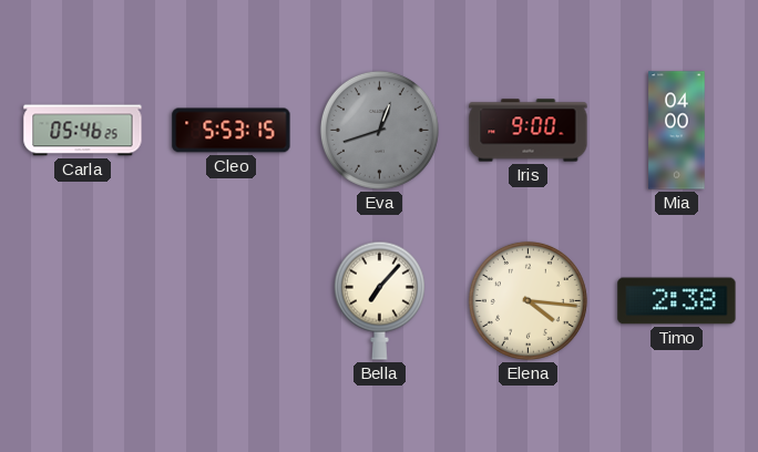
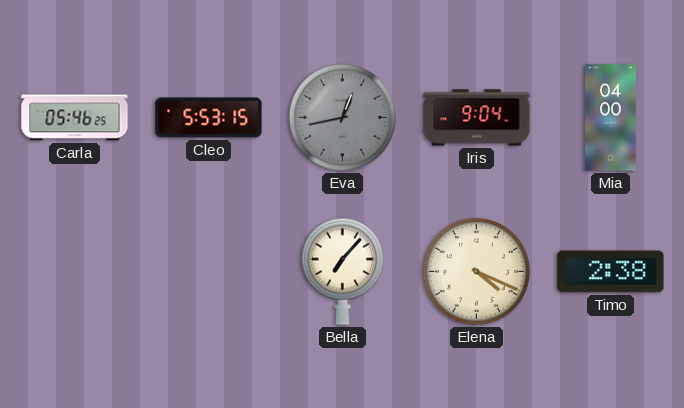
Eva: 12:42 -> 12:43 (342, 117)
Iris: 9:00 -> 9:04 (477, 118)
Elena: 4:16 -> 4:19 (476, 271)
